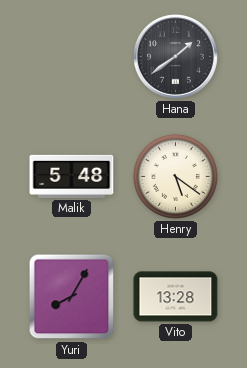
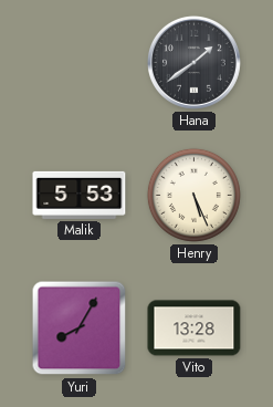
Malik: 5:48 -> 5:53 (80, 195)
Henry: 5:21 -> 5:26 (193, 195)
